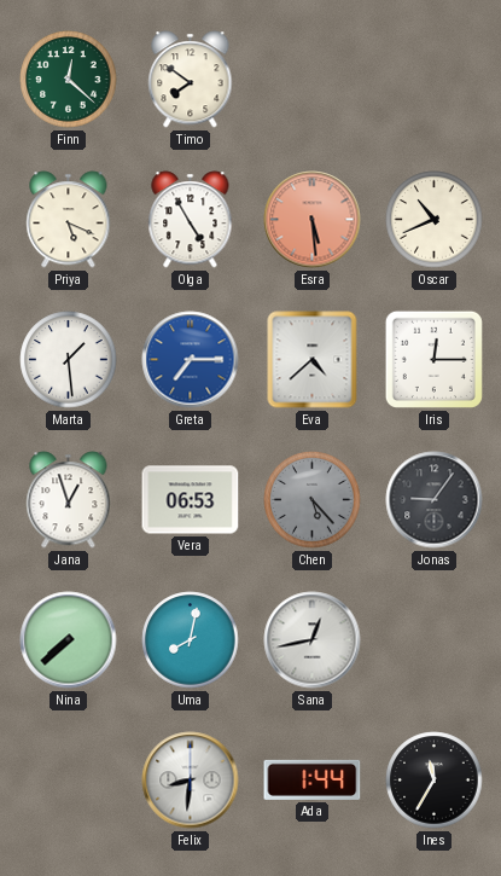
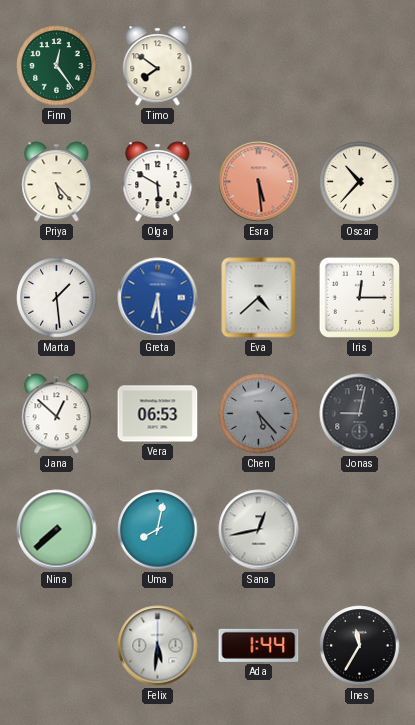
Finn: 12:22 -> 12:24 (57, 66)
Priya: 5:19 -> 5:23 (57, 182)
Olga: 4:55 -> 5:50 (158, 182)
Oscar: 10:41 -> 10:37 (360, 182)
Greta: 7:15 -> 6:29 (158, 298)
Jana: 12:57 -> 12:52 (57, 414)
Jonas: 9:06 -> 9:02 (360, 414)
Felix: 8:31 -> 5:31 (158, 646)
